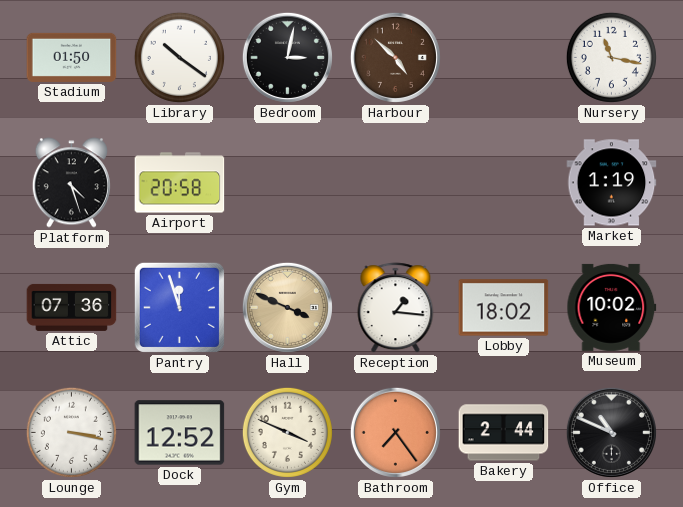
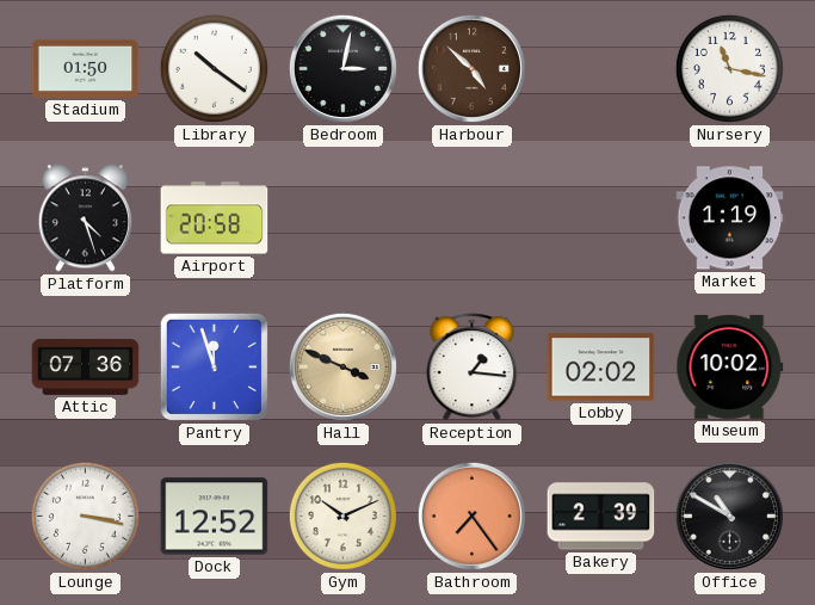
Lobby: 18:02 -> 02:02 (601, 368)
Gym: 3:49 -> 10:11 (342, 516)
Bakery: 2:44 -> 2:39 (601, 517)
Office: 10:49 -> 10:50 (729, 516)
